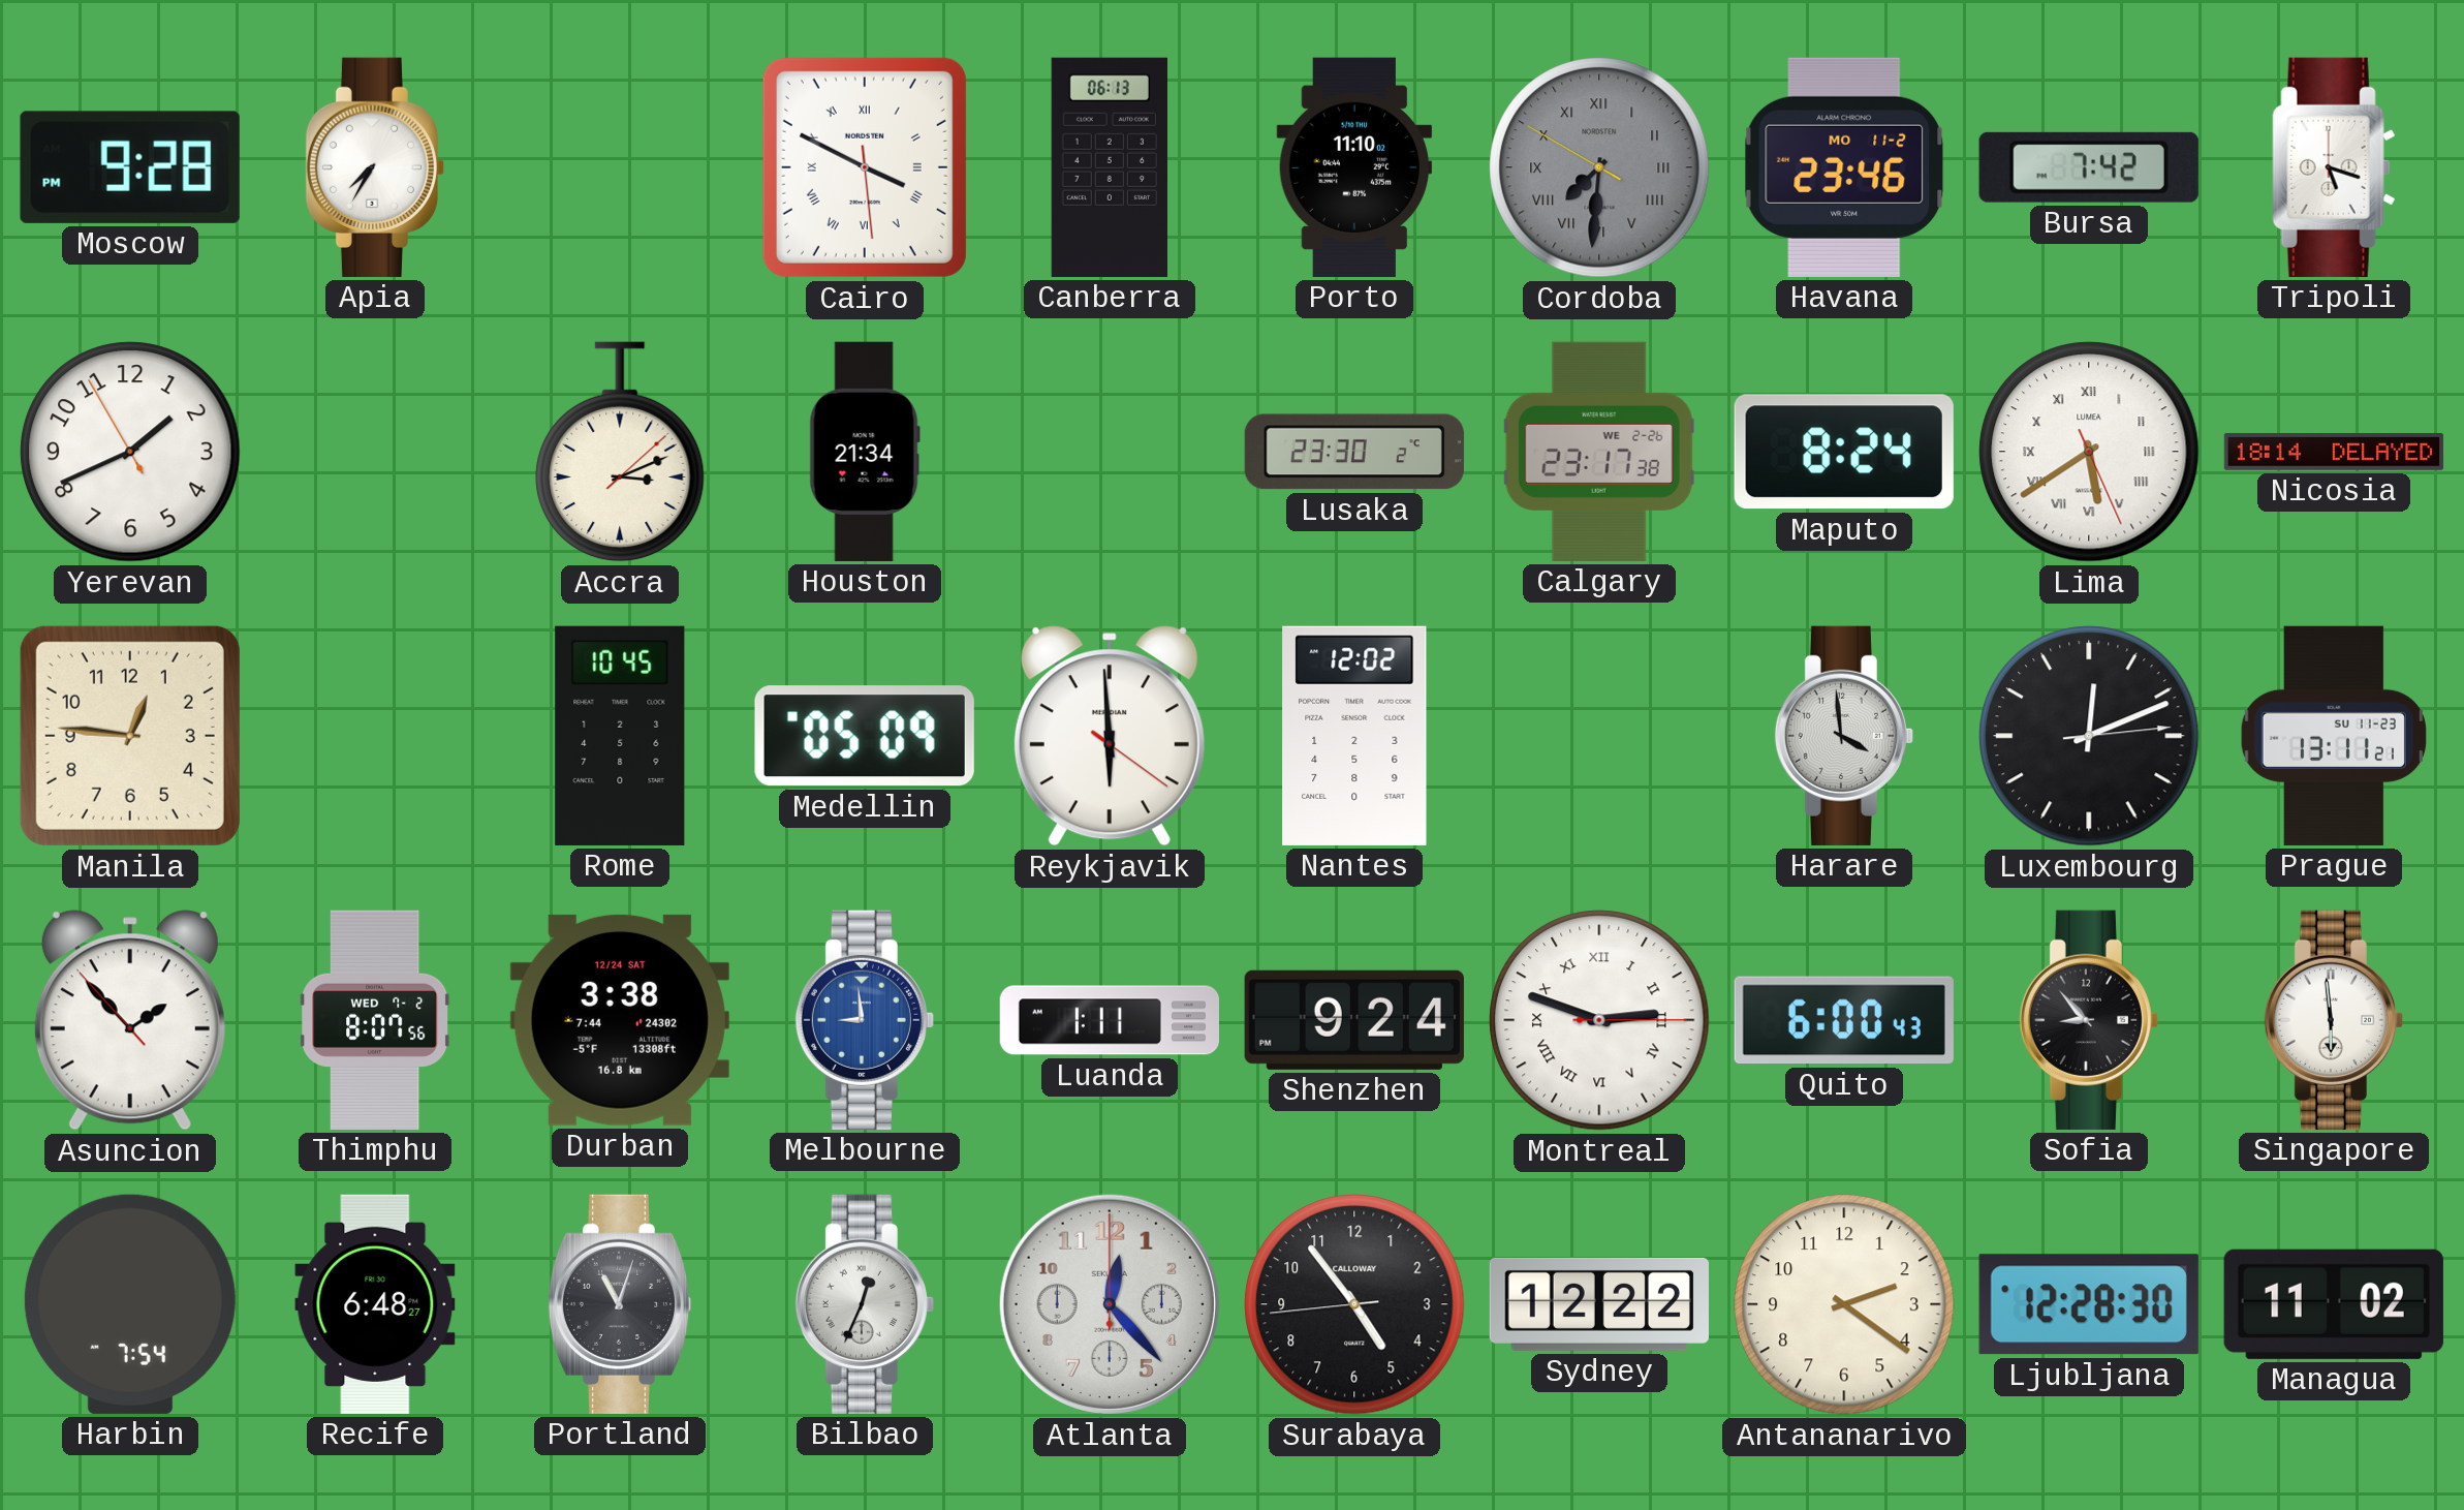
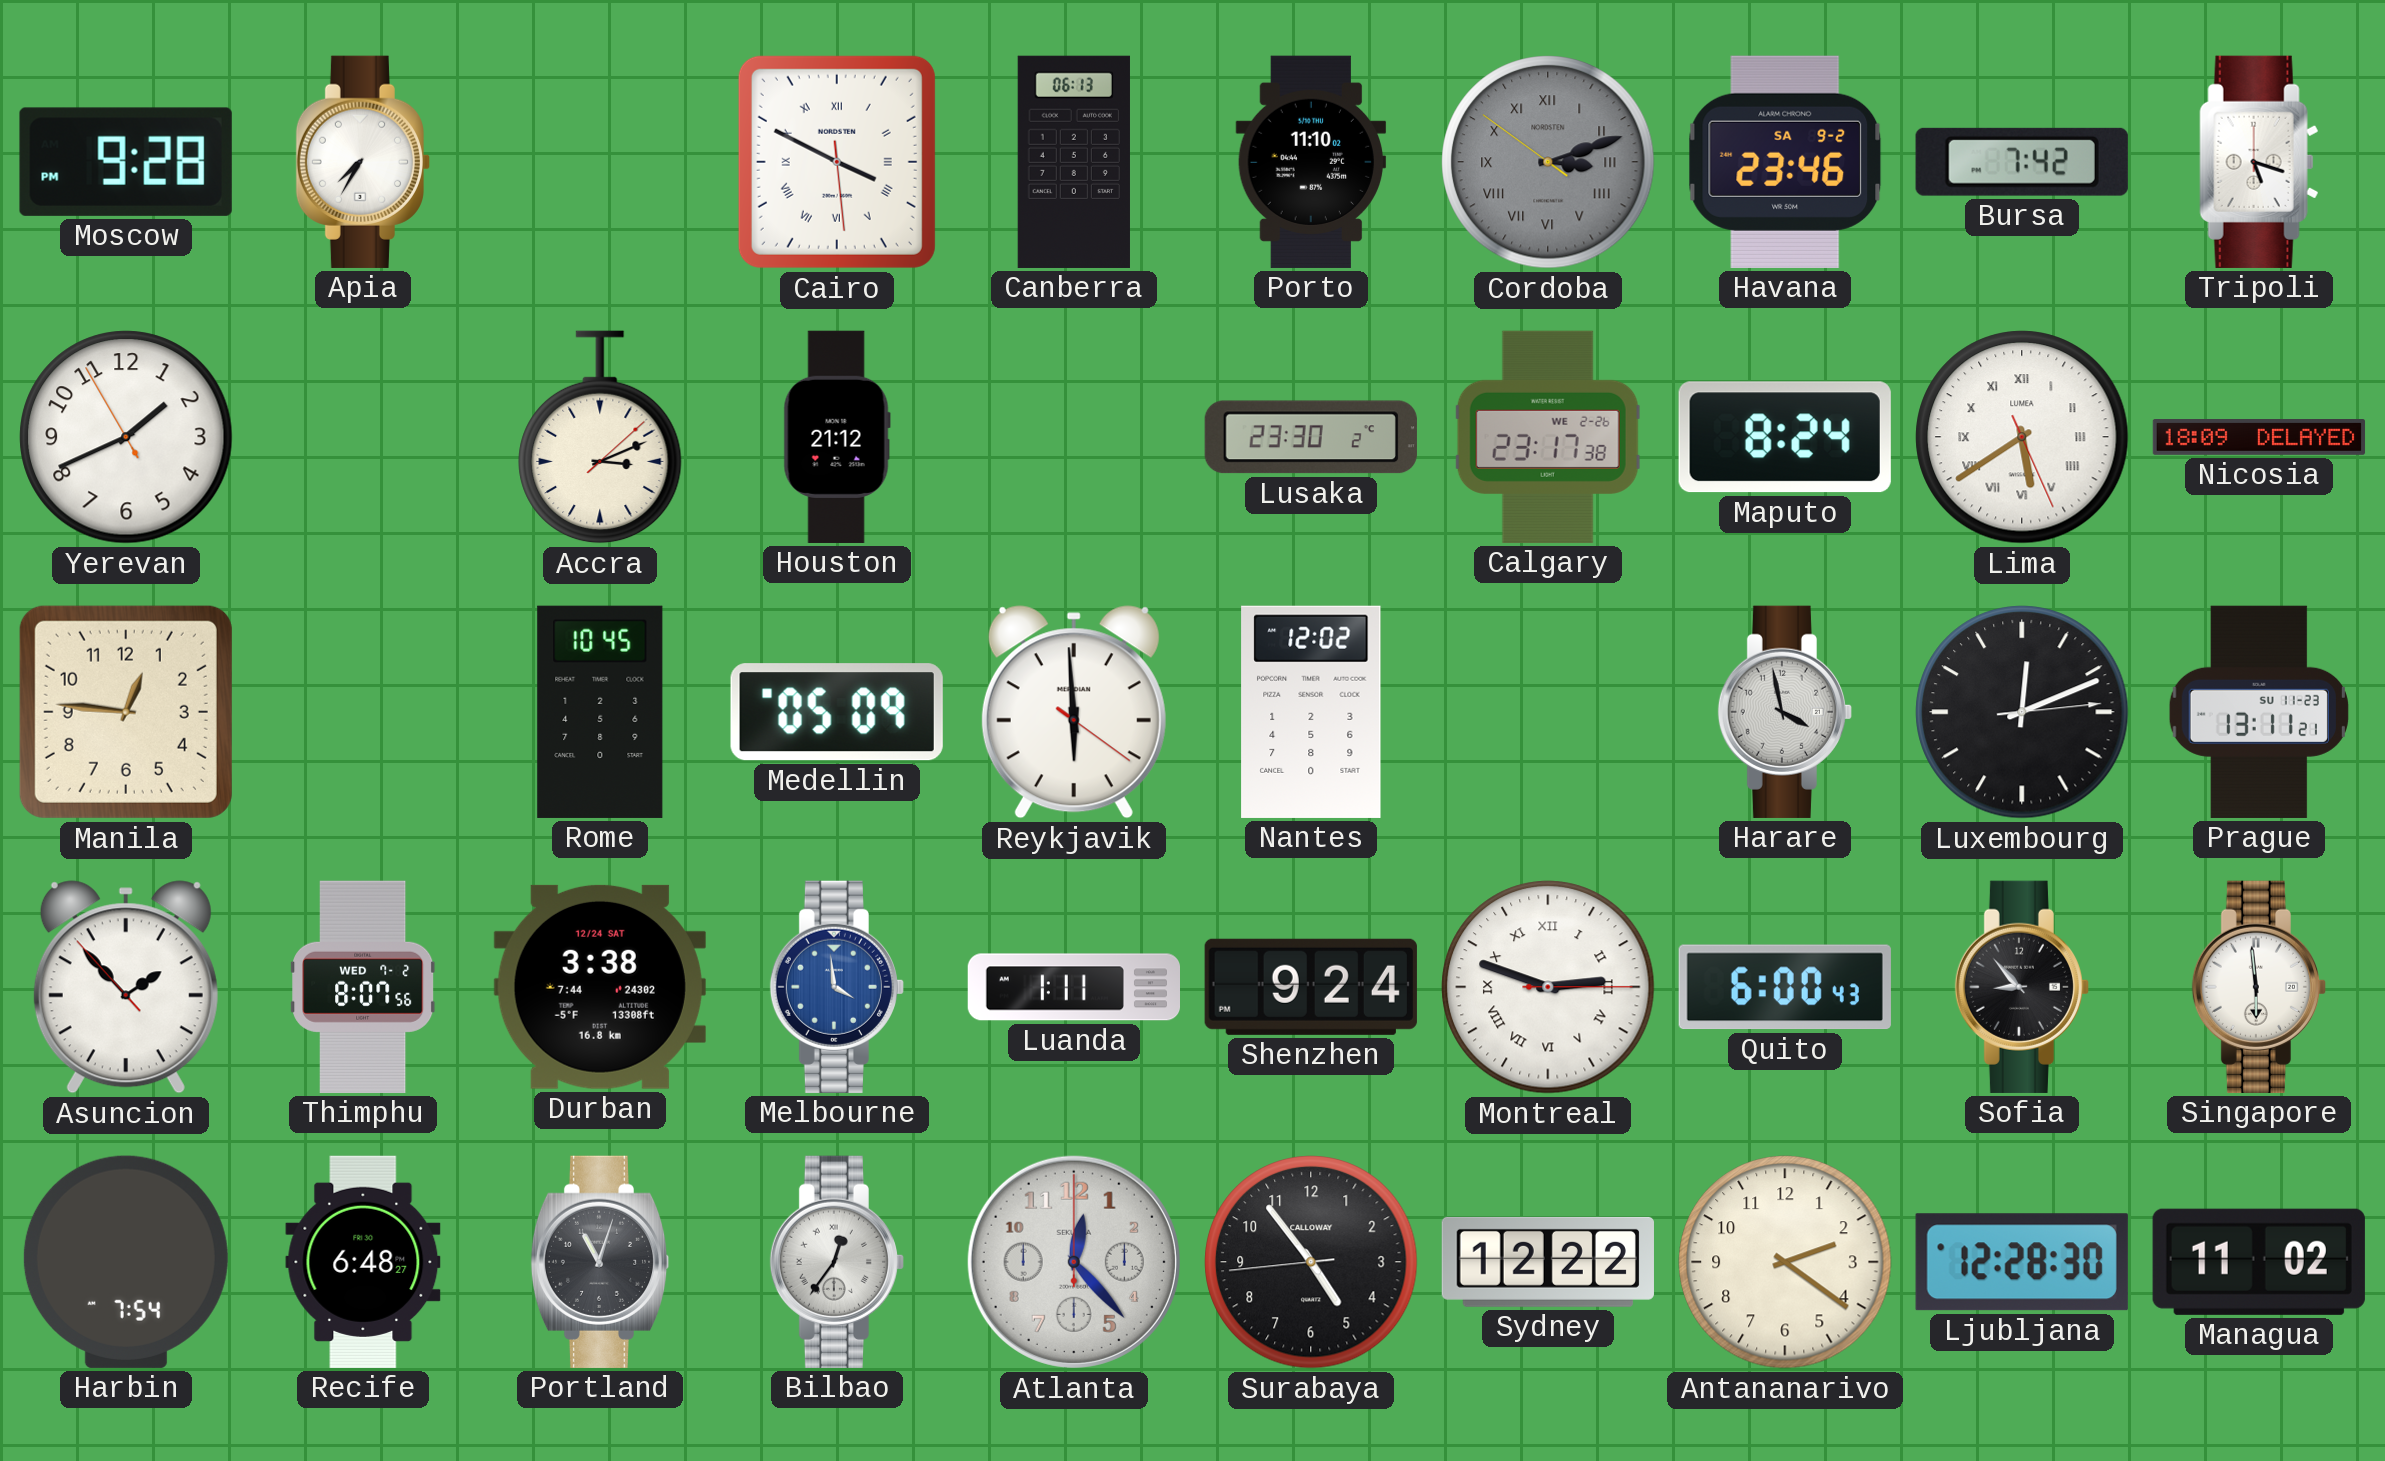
Cordoba: 7:30 -> 3:11 (1548, 162)
Havana date: MO 11-2 -> SA 9-2 (1785, 162)
Houston: 21:34 -> 21:12 (837, 437)
Nicosia: 18:14 -> 18:09 (2259, 438)
Harare: 3:59 -> 3:58 (1785, 712)
Melbourne: 8:59 -> 3:59 (837, 987)
Bilbao: 12:34 -> 12:36 (837, 1262)
